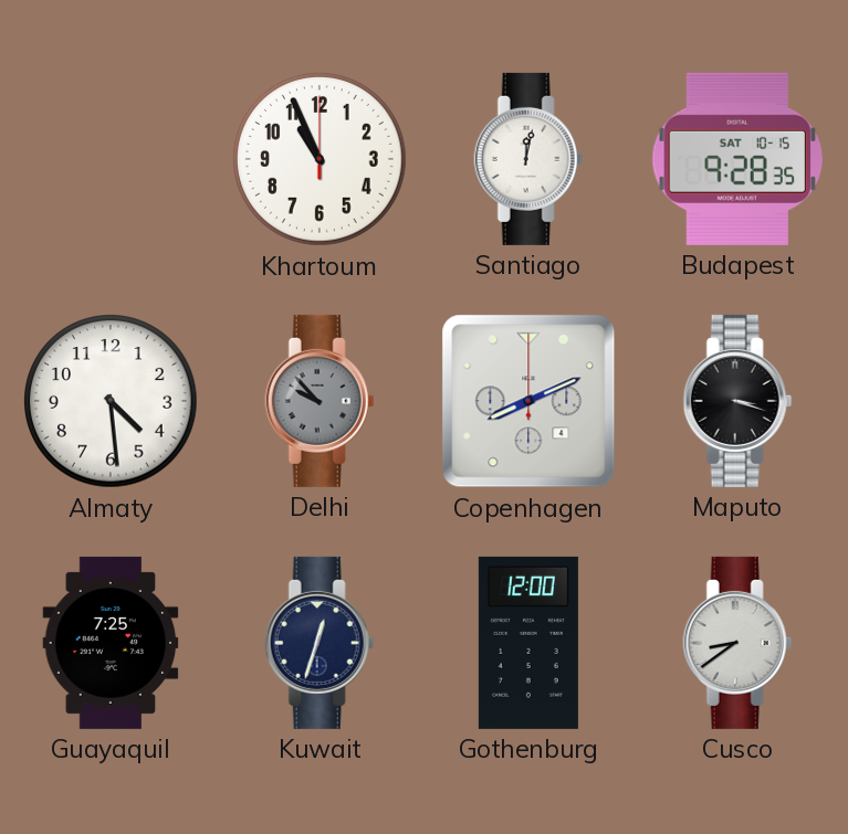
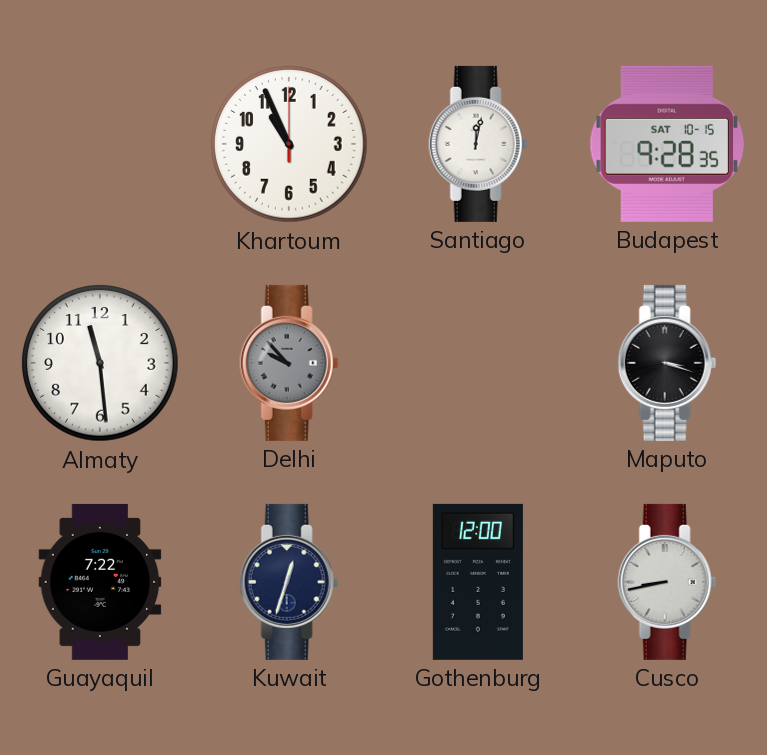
Almaty: 4:29 -> 11:29 (101, 364)
Copenhagen: 8:11 -> none (528, 401)
Guayaquil: 7:25 -> 7:22 (100, 582)
Cusco: 8:39 -> 8:43 (667, 582)
